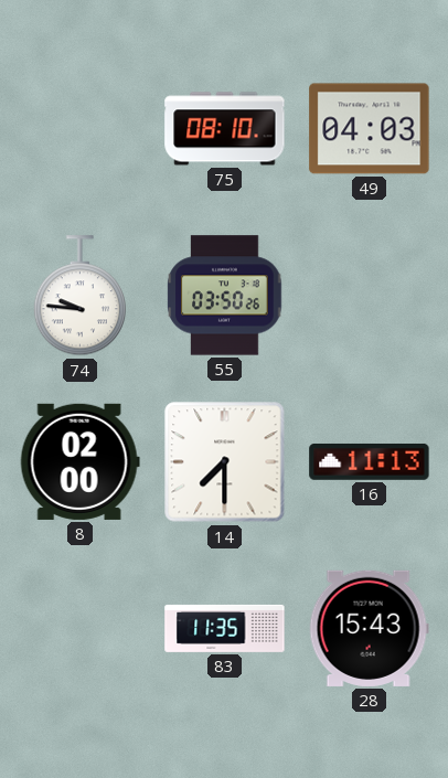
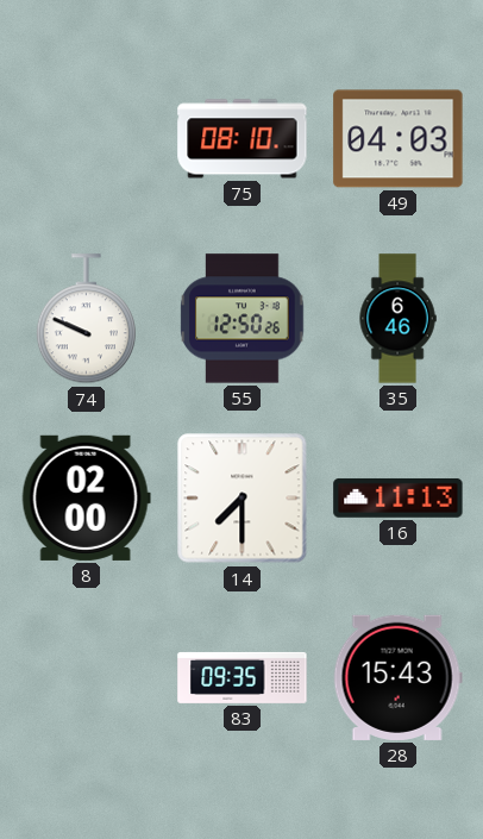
74: 9:46 -> 9:49 (86, 319)
55: 03:50 -> 12:50 (243, 319)
35: none -> 6:46 (397, 319)
83: 11:35 -> 09:35 (243, 677)
